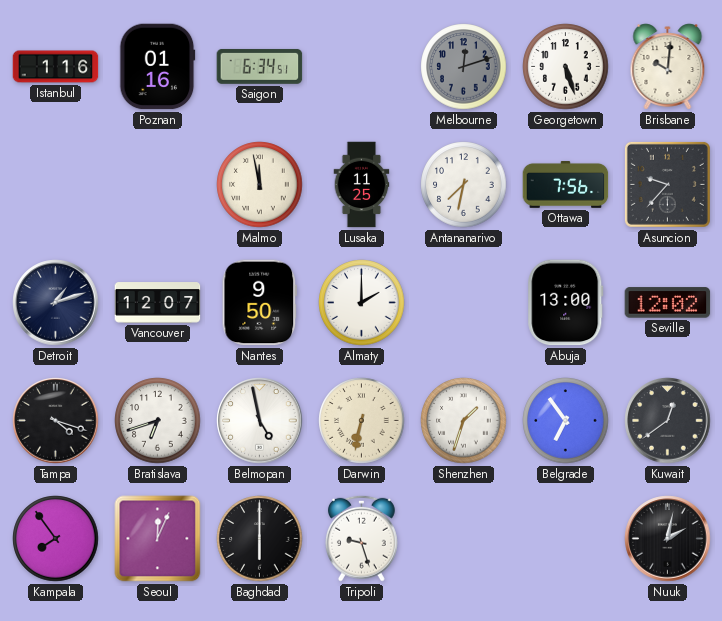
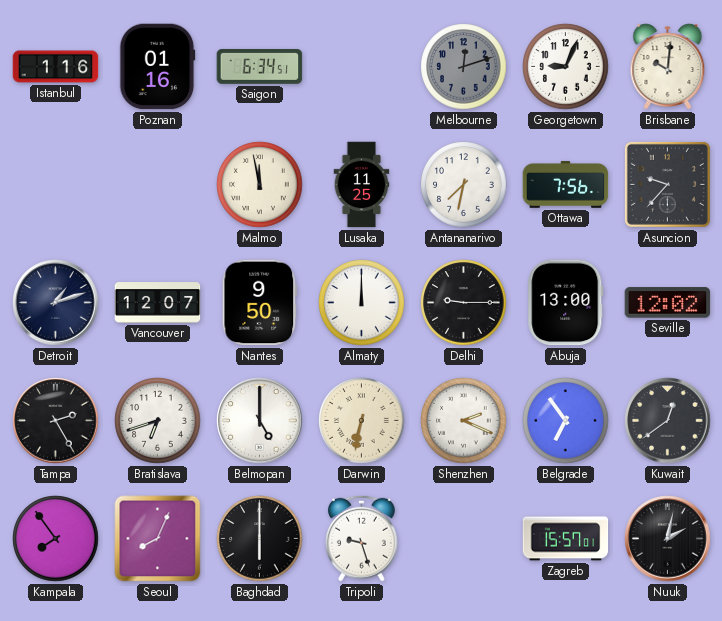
Georgetown: 5:27 -> 9:04 (566, 67)
Almaty: 2:00 -> 12:00 (362, 303)
Delhi: none -> 9:15 (464, 303)
Tampa: 4:18 -> 2:25 (56, 421)
Belmopan: 4:58 -> 5:00 (260, 421)
Shenzhen: 1:33 -> 2:19 (464, 421)
Seoul: 12:04 -> 8:04 (158, 539)
Zagreb: none -> 15:57 (566, 539)
